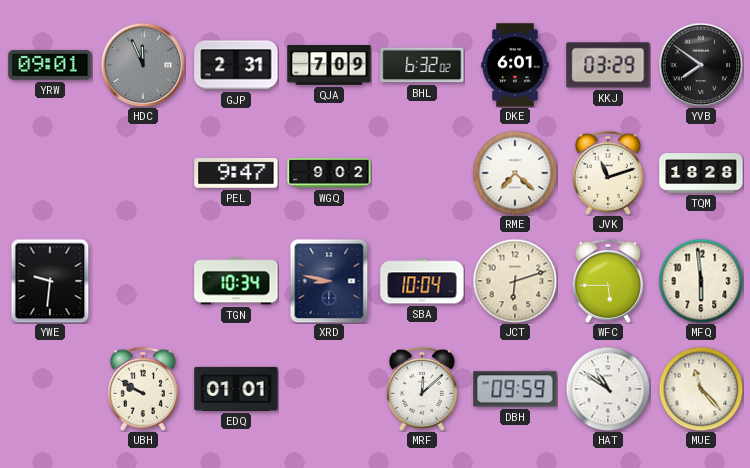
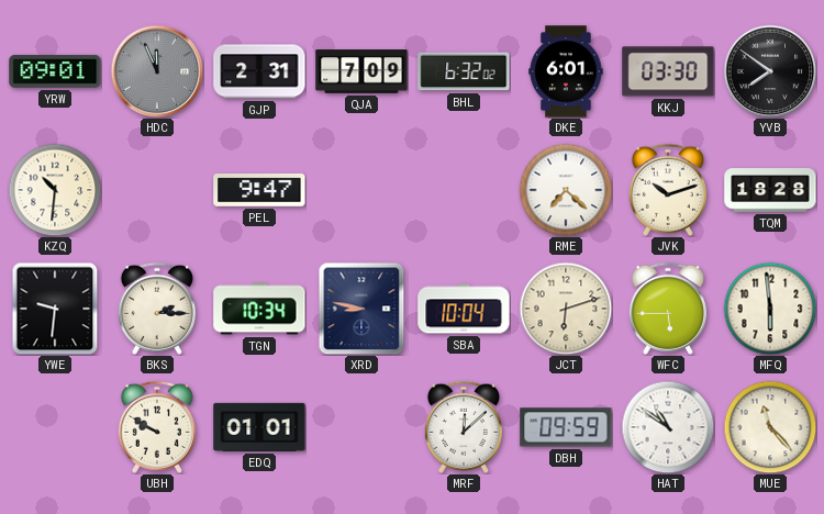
KKJ: 03:29 -> 03:30 (668, 71)
KZQ: none -> 10:31 (55, 190)
WGQ: 9:02 -> none (329, 173)
JVK: 11:12 -> 10:12 (668, 190)
BKS: none -> 2:15 (157, 309)
